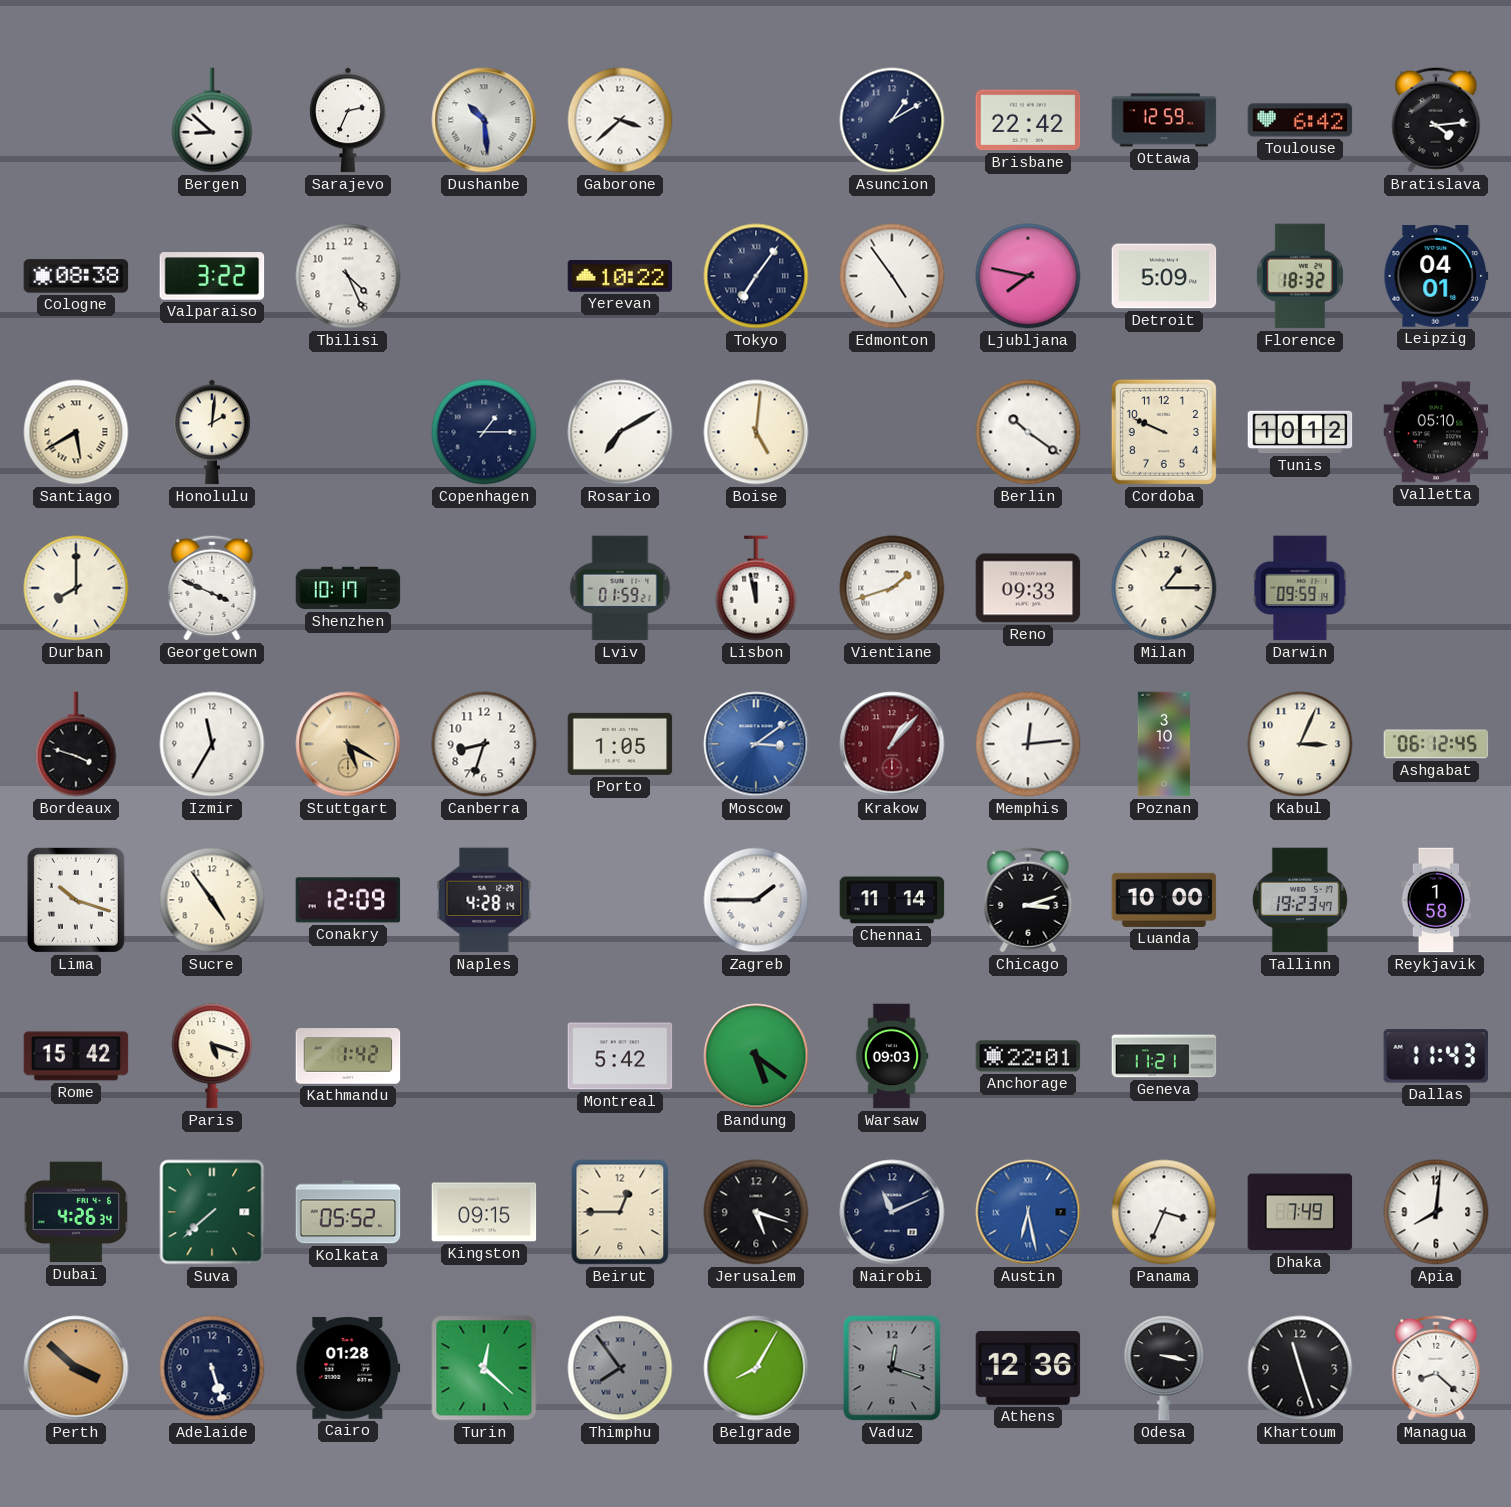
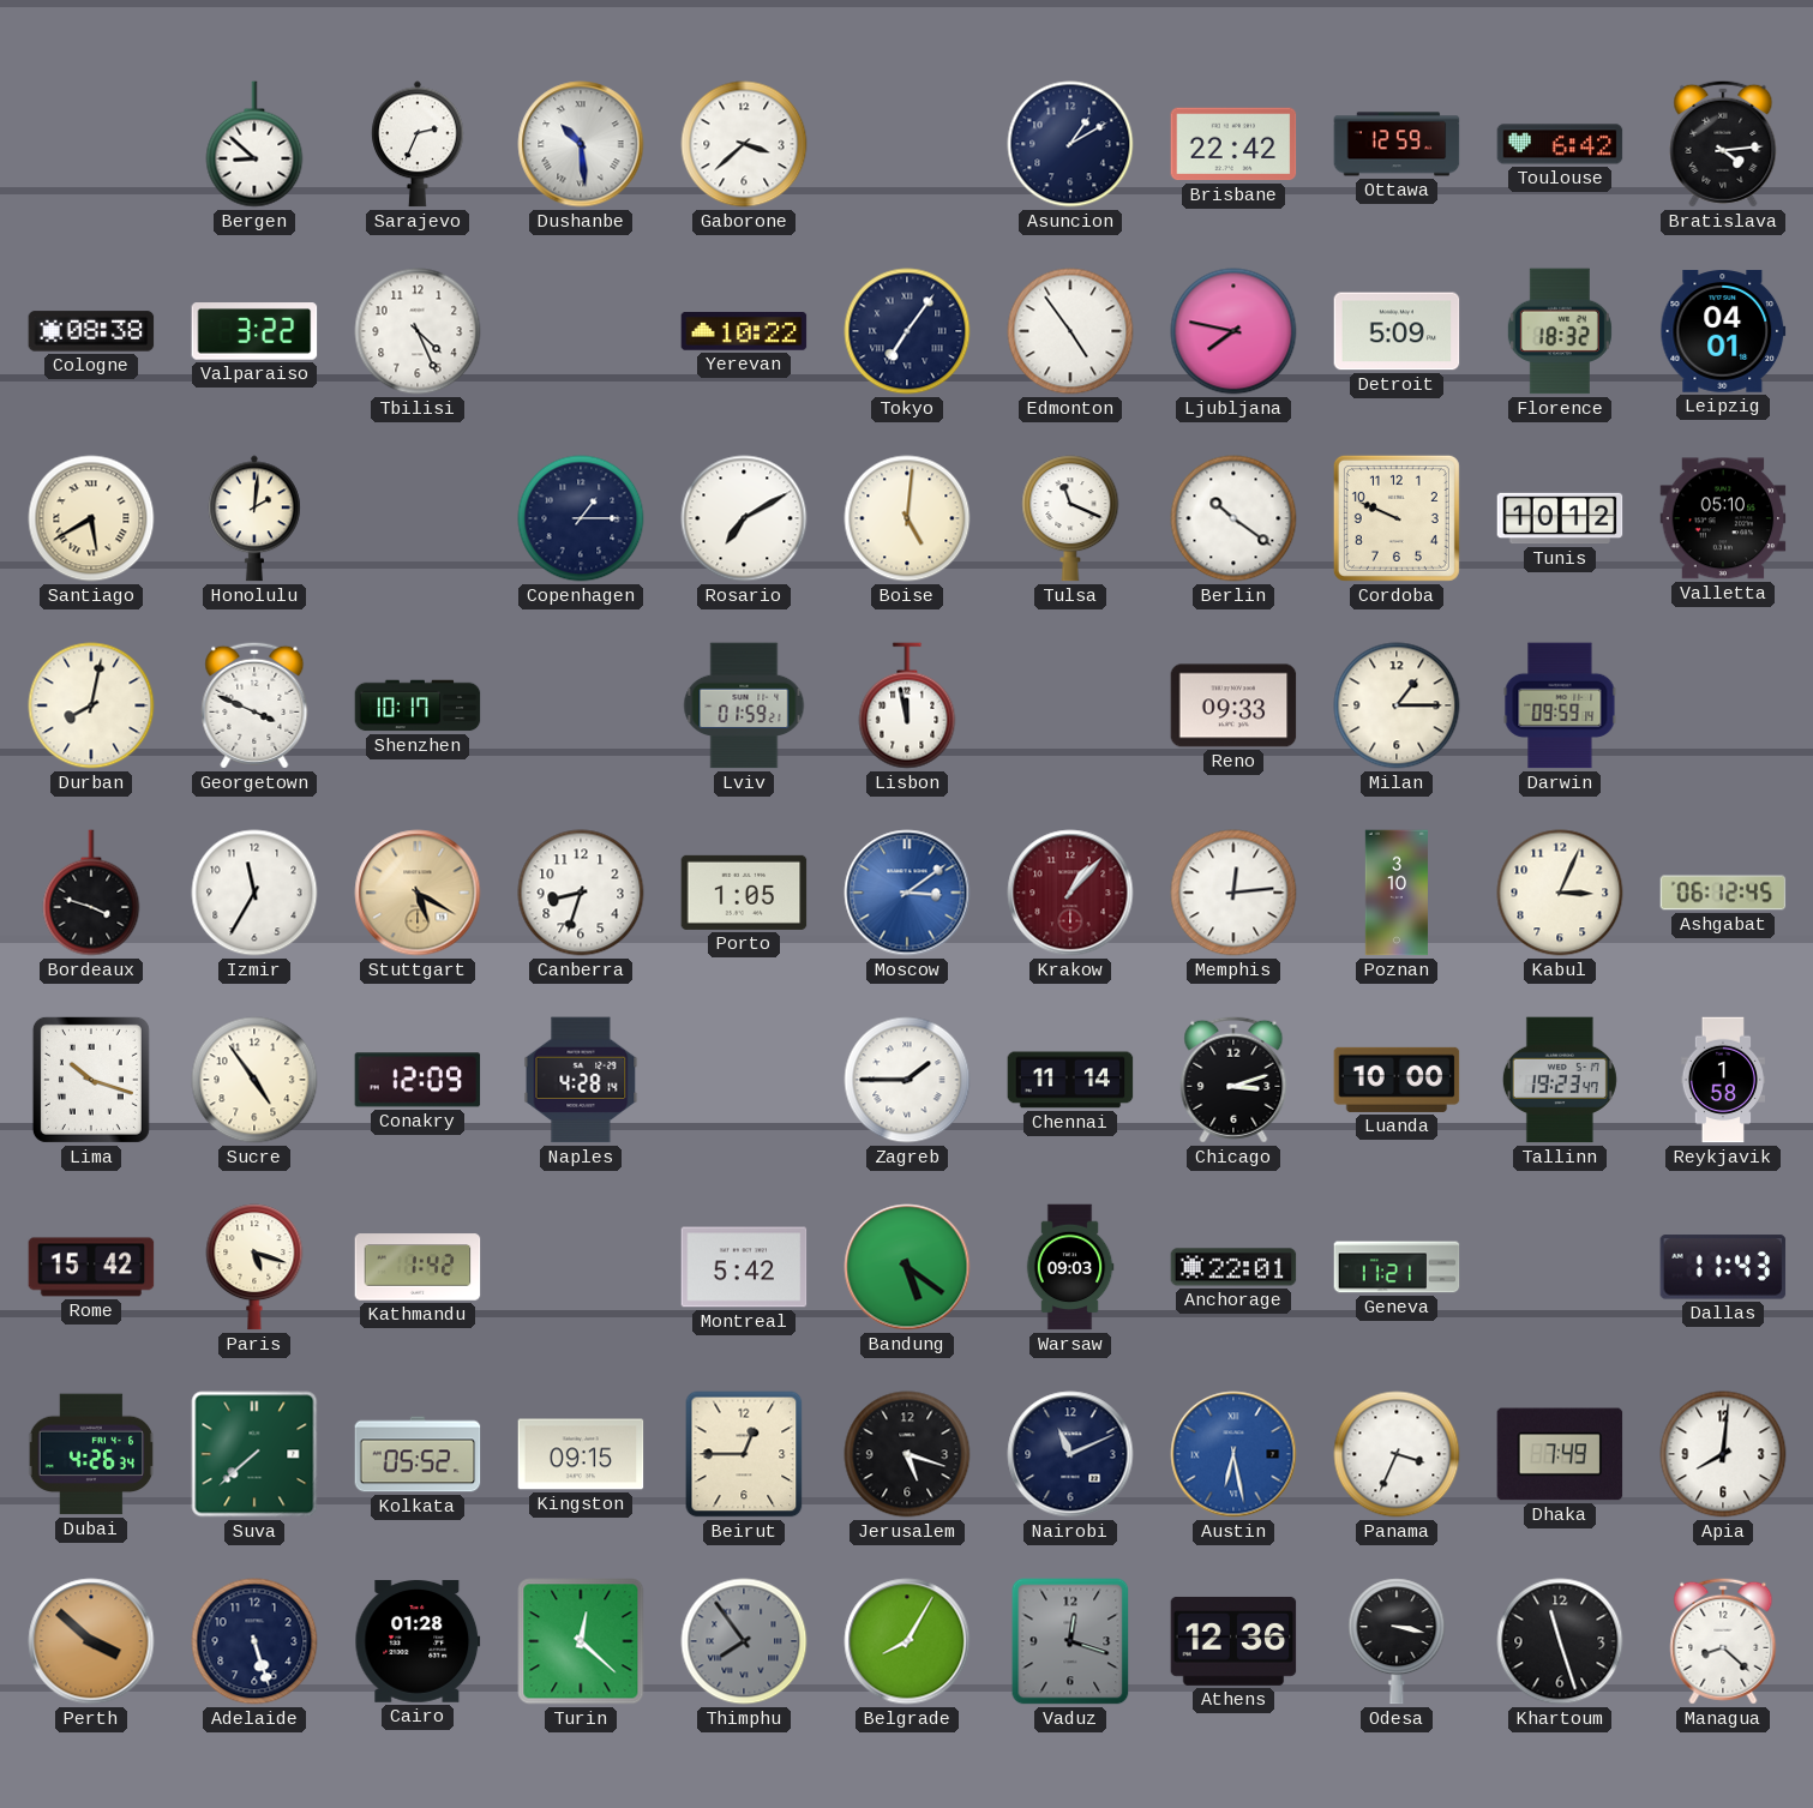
Tulsa: none -> 11:19 (1070, 518)
Durban: 8:00 -> 8:02 (91, 705)
Vientiane: 1:42 -> none (892, 588)
